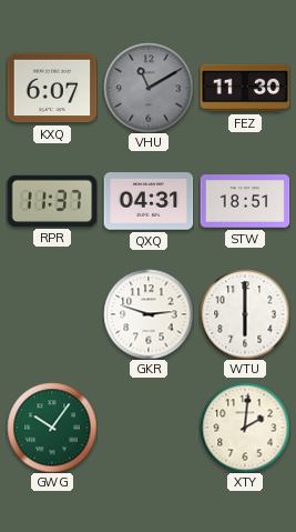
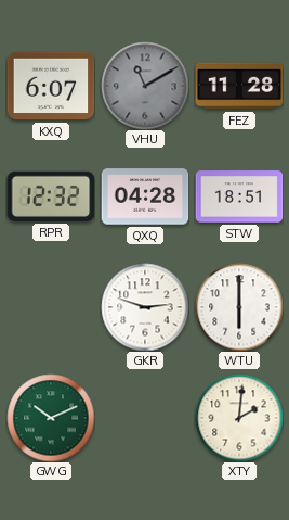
FEZ: 11:30 -> 11:28 (239, 86)
RPR: 11:37 -> 12:32 (51, 196)
QXQ: 04:31 -> 04:28 (145, 196)
GWG: 10:06 -> 10:11 (51, 418)
